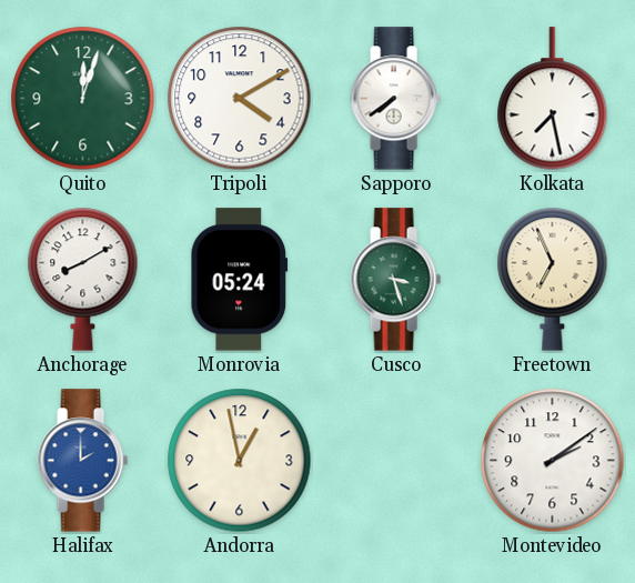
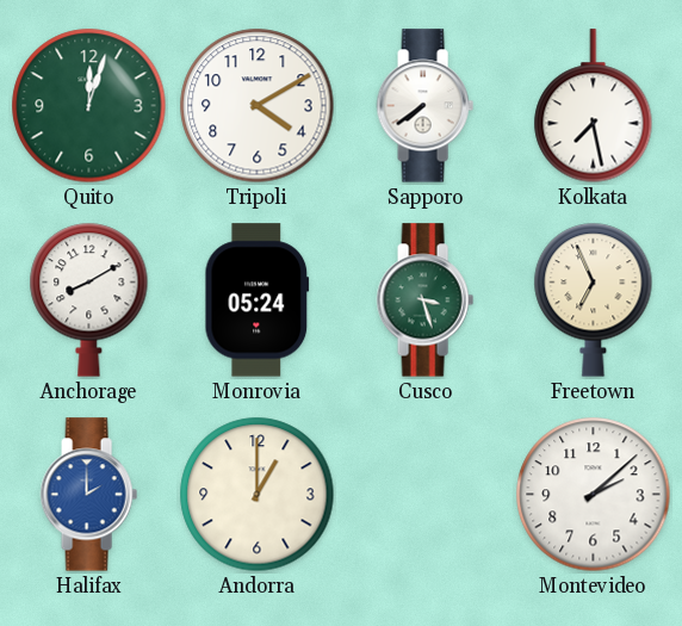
Andorra: 12:58 -> 1:00 (258, 495)
Montevideo: 2:09 -> 2:08 (594, 495)
